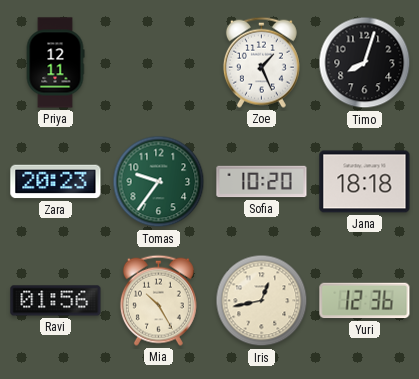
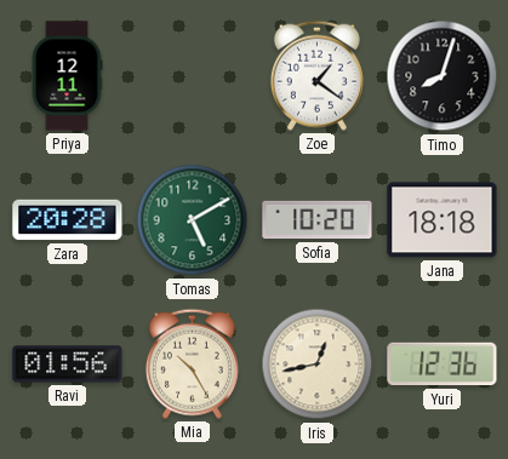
Zoe: 1:26 -> 1:21 (316, 75)
Zara: 20:23 -> 20:28 (68, 220)
Tomas: 9:36 -> 5:10 (193, 220)
